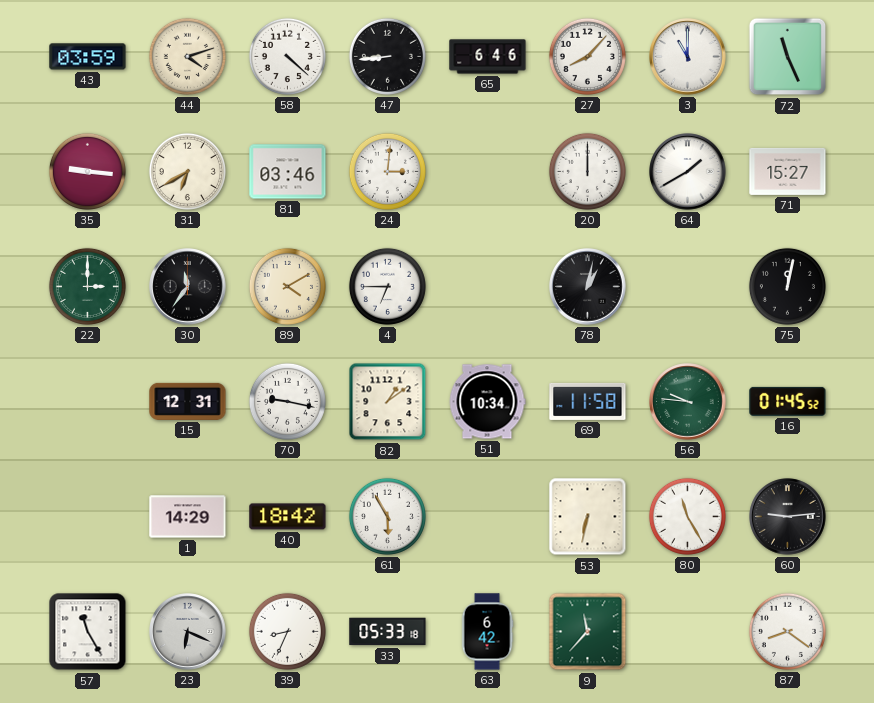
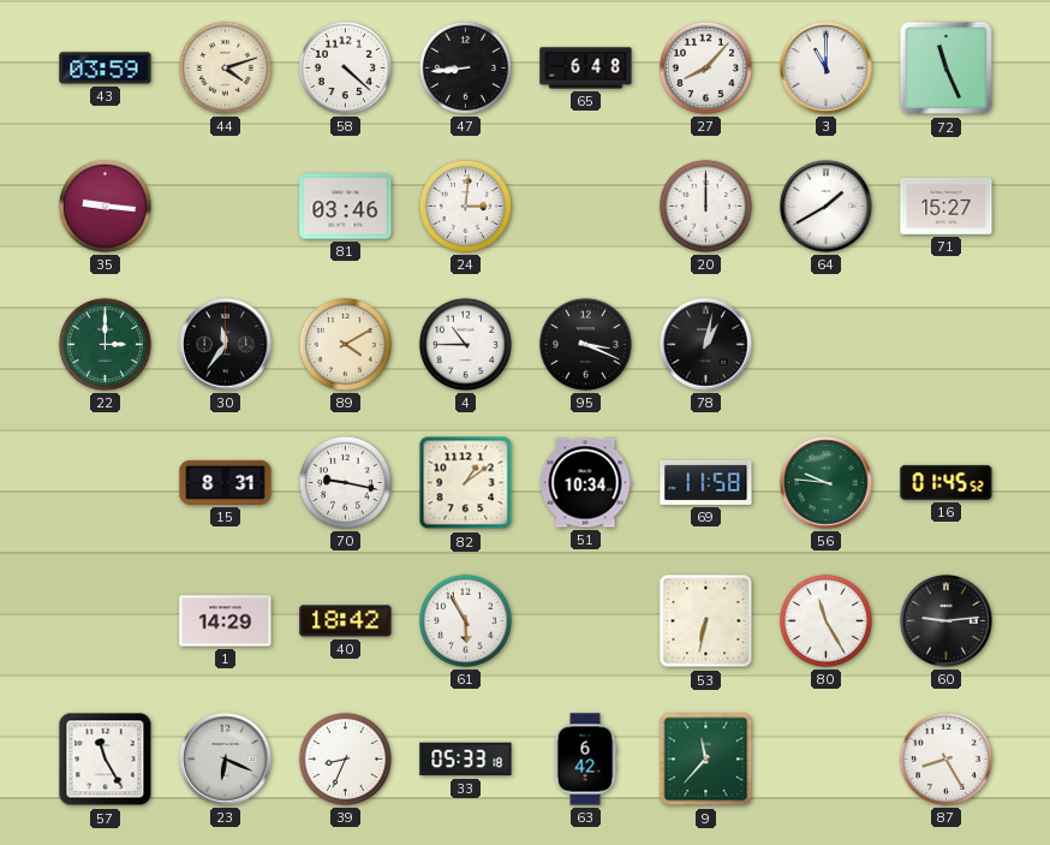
65: 6:46 -> 6:48 (586, 69)
31: 6:40 -> none (187, 171)
4: 6:45 -> 10:45 (465, 344)
95: none -> 3:19 (585, 344)
75: 12:02 -> none (787, 286)
15: 12:31 -> 8:31 (226, 482)
87: 8:21 -> 8:25 (945, 758)
